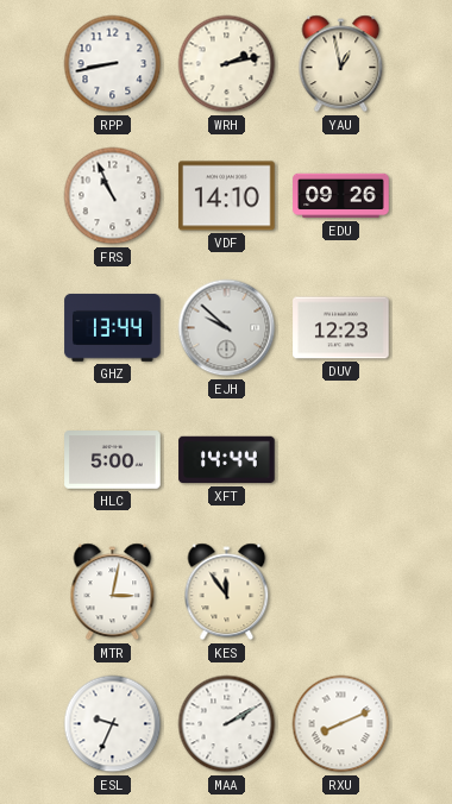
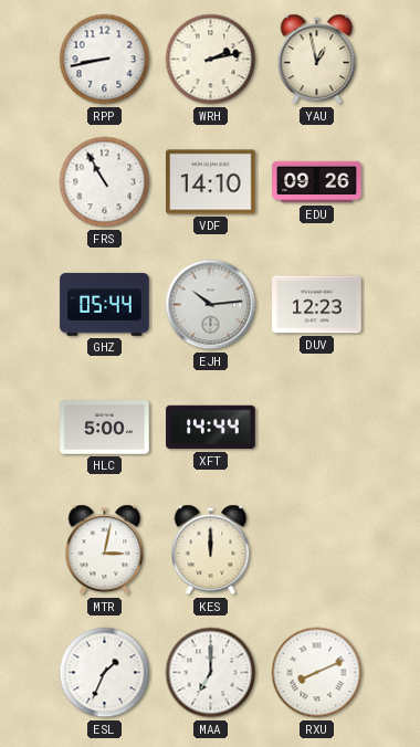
FRS: 10:56 -> 10:55 (105, 182)
GHZ: 13:44 -> 05:44 (105, 304)
EJH: 9:52 -> 10:14 (211, 305)
KES: 11:54 -> 12:00 (211, 550)
ESL: 9:34 -> 1:34 (105, 673)
MAA: 2:10 -> 7:00 (211, 673)
